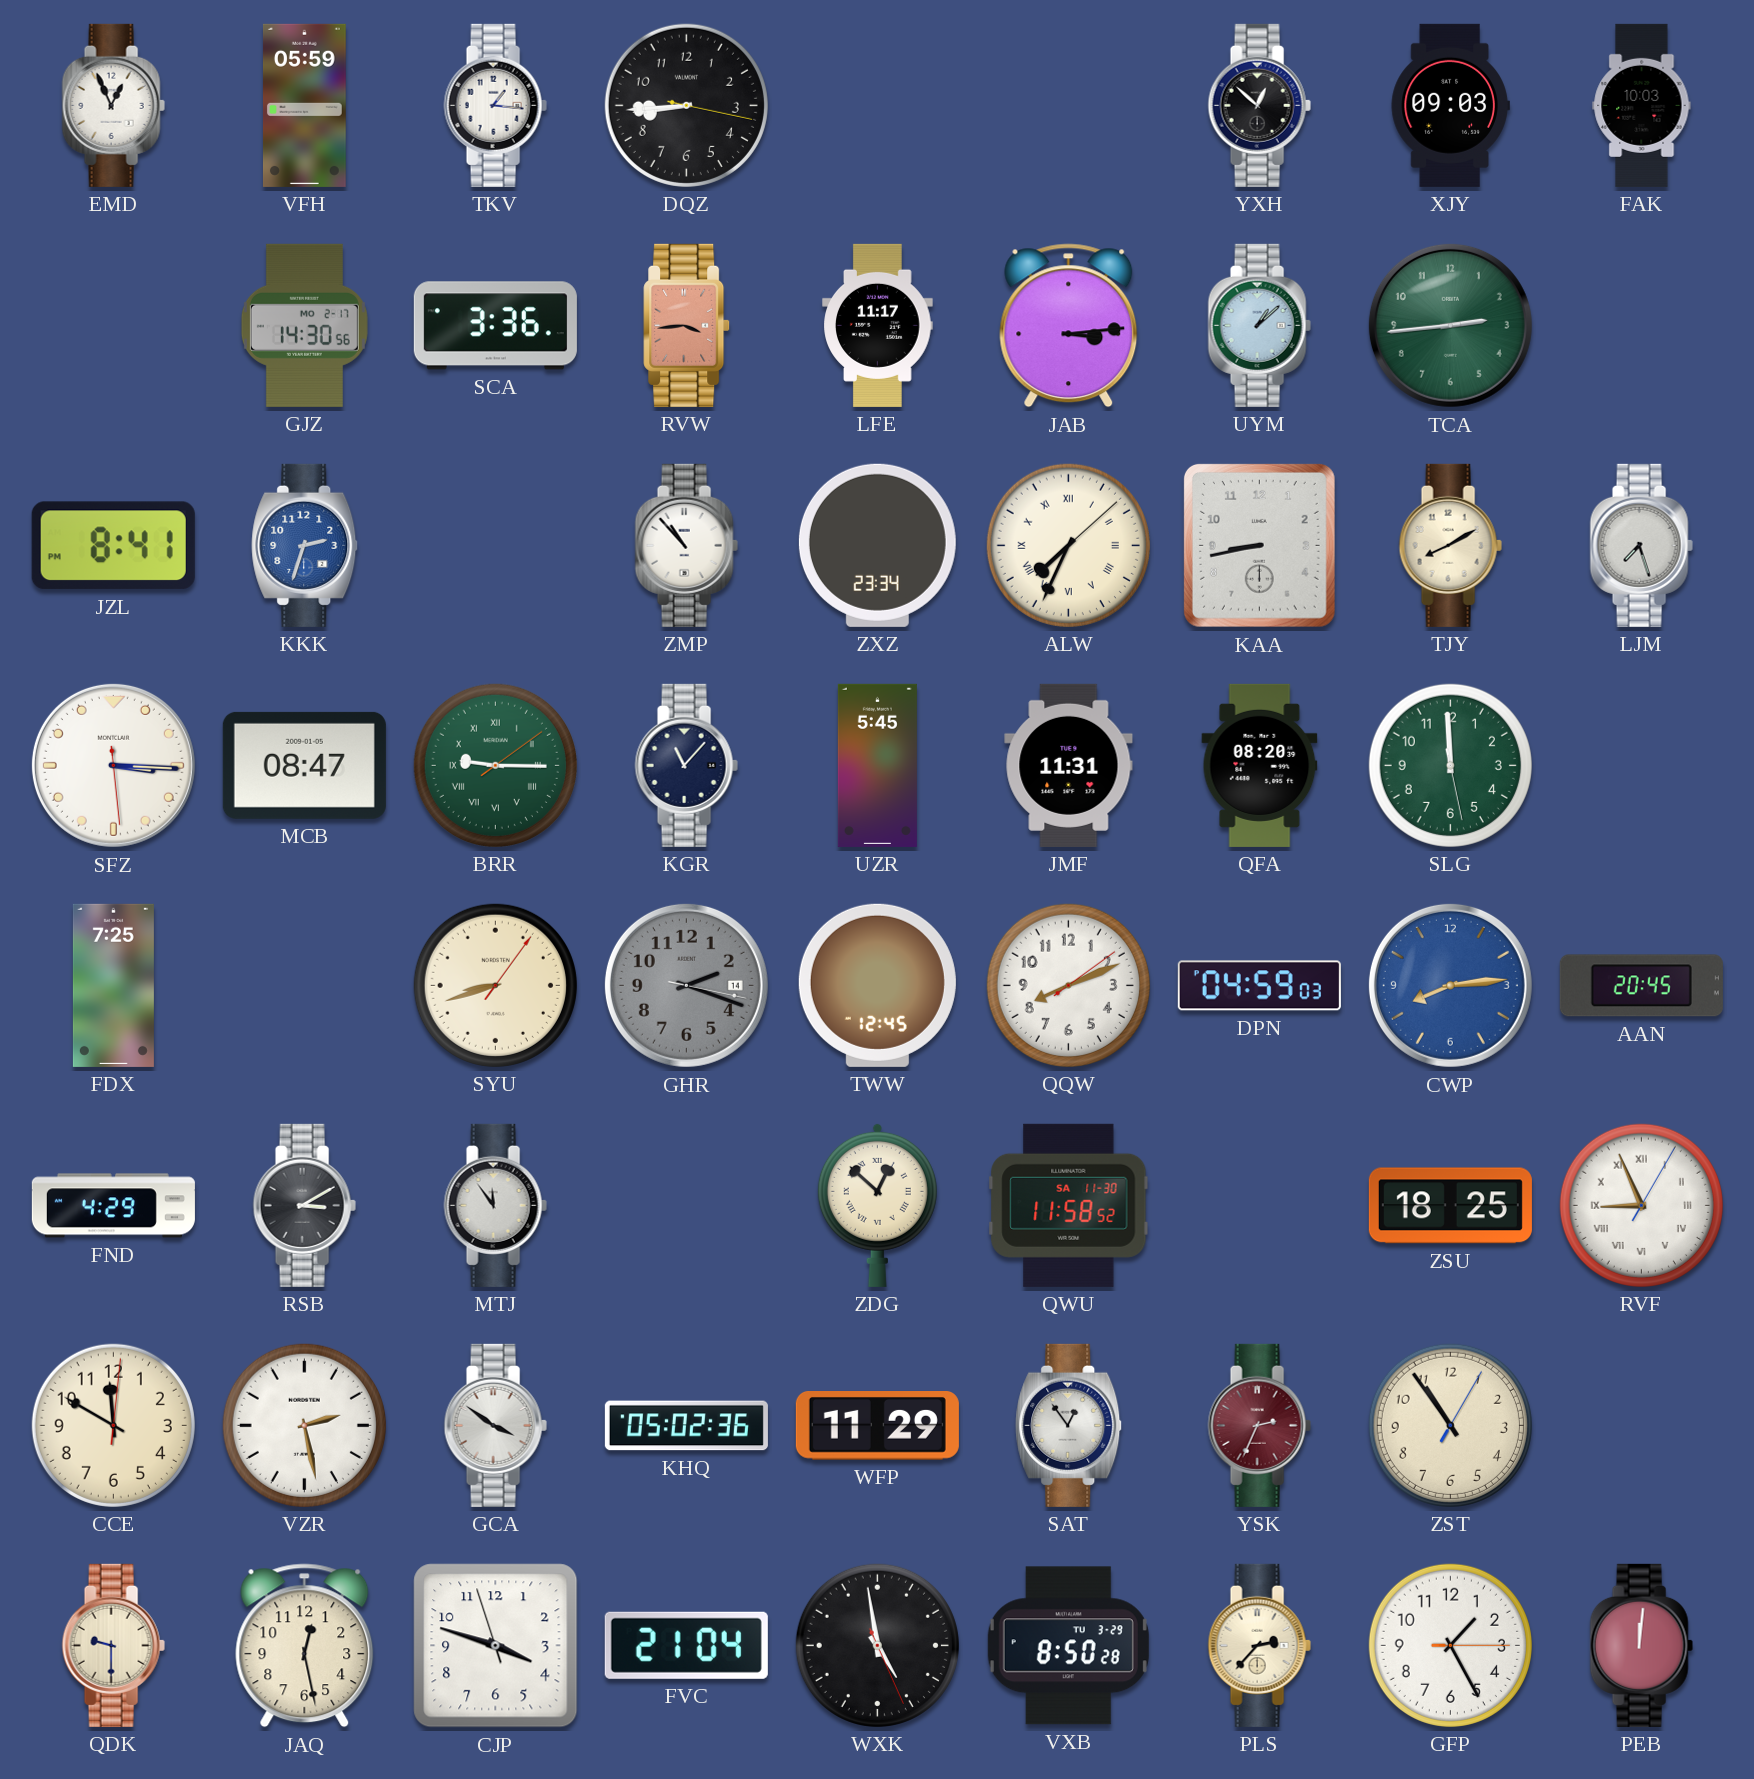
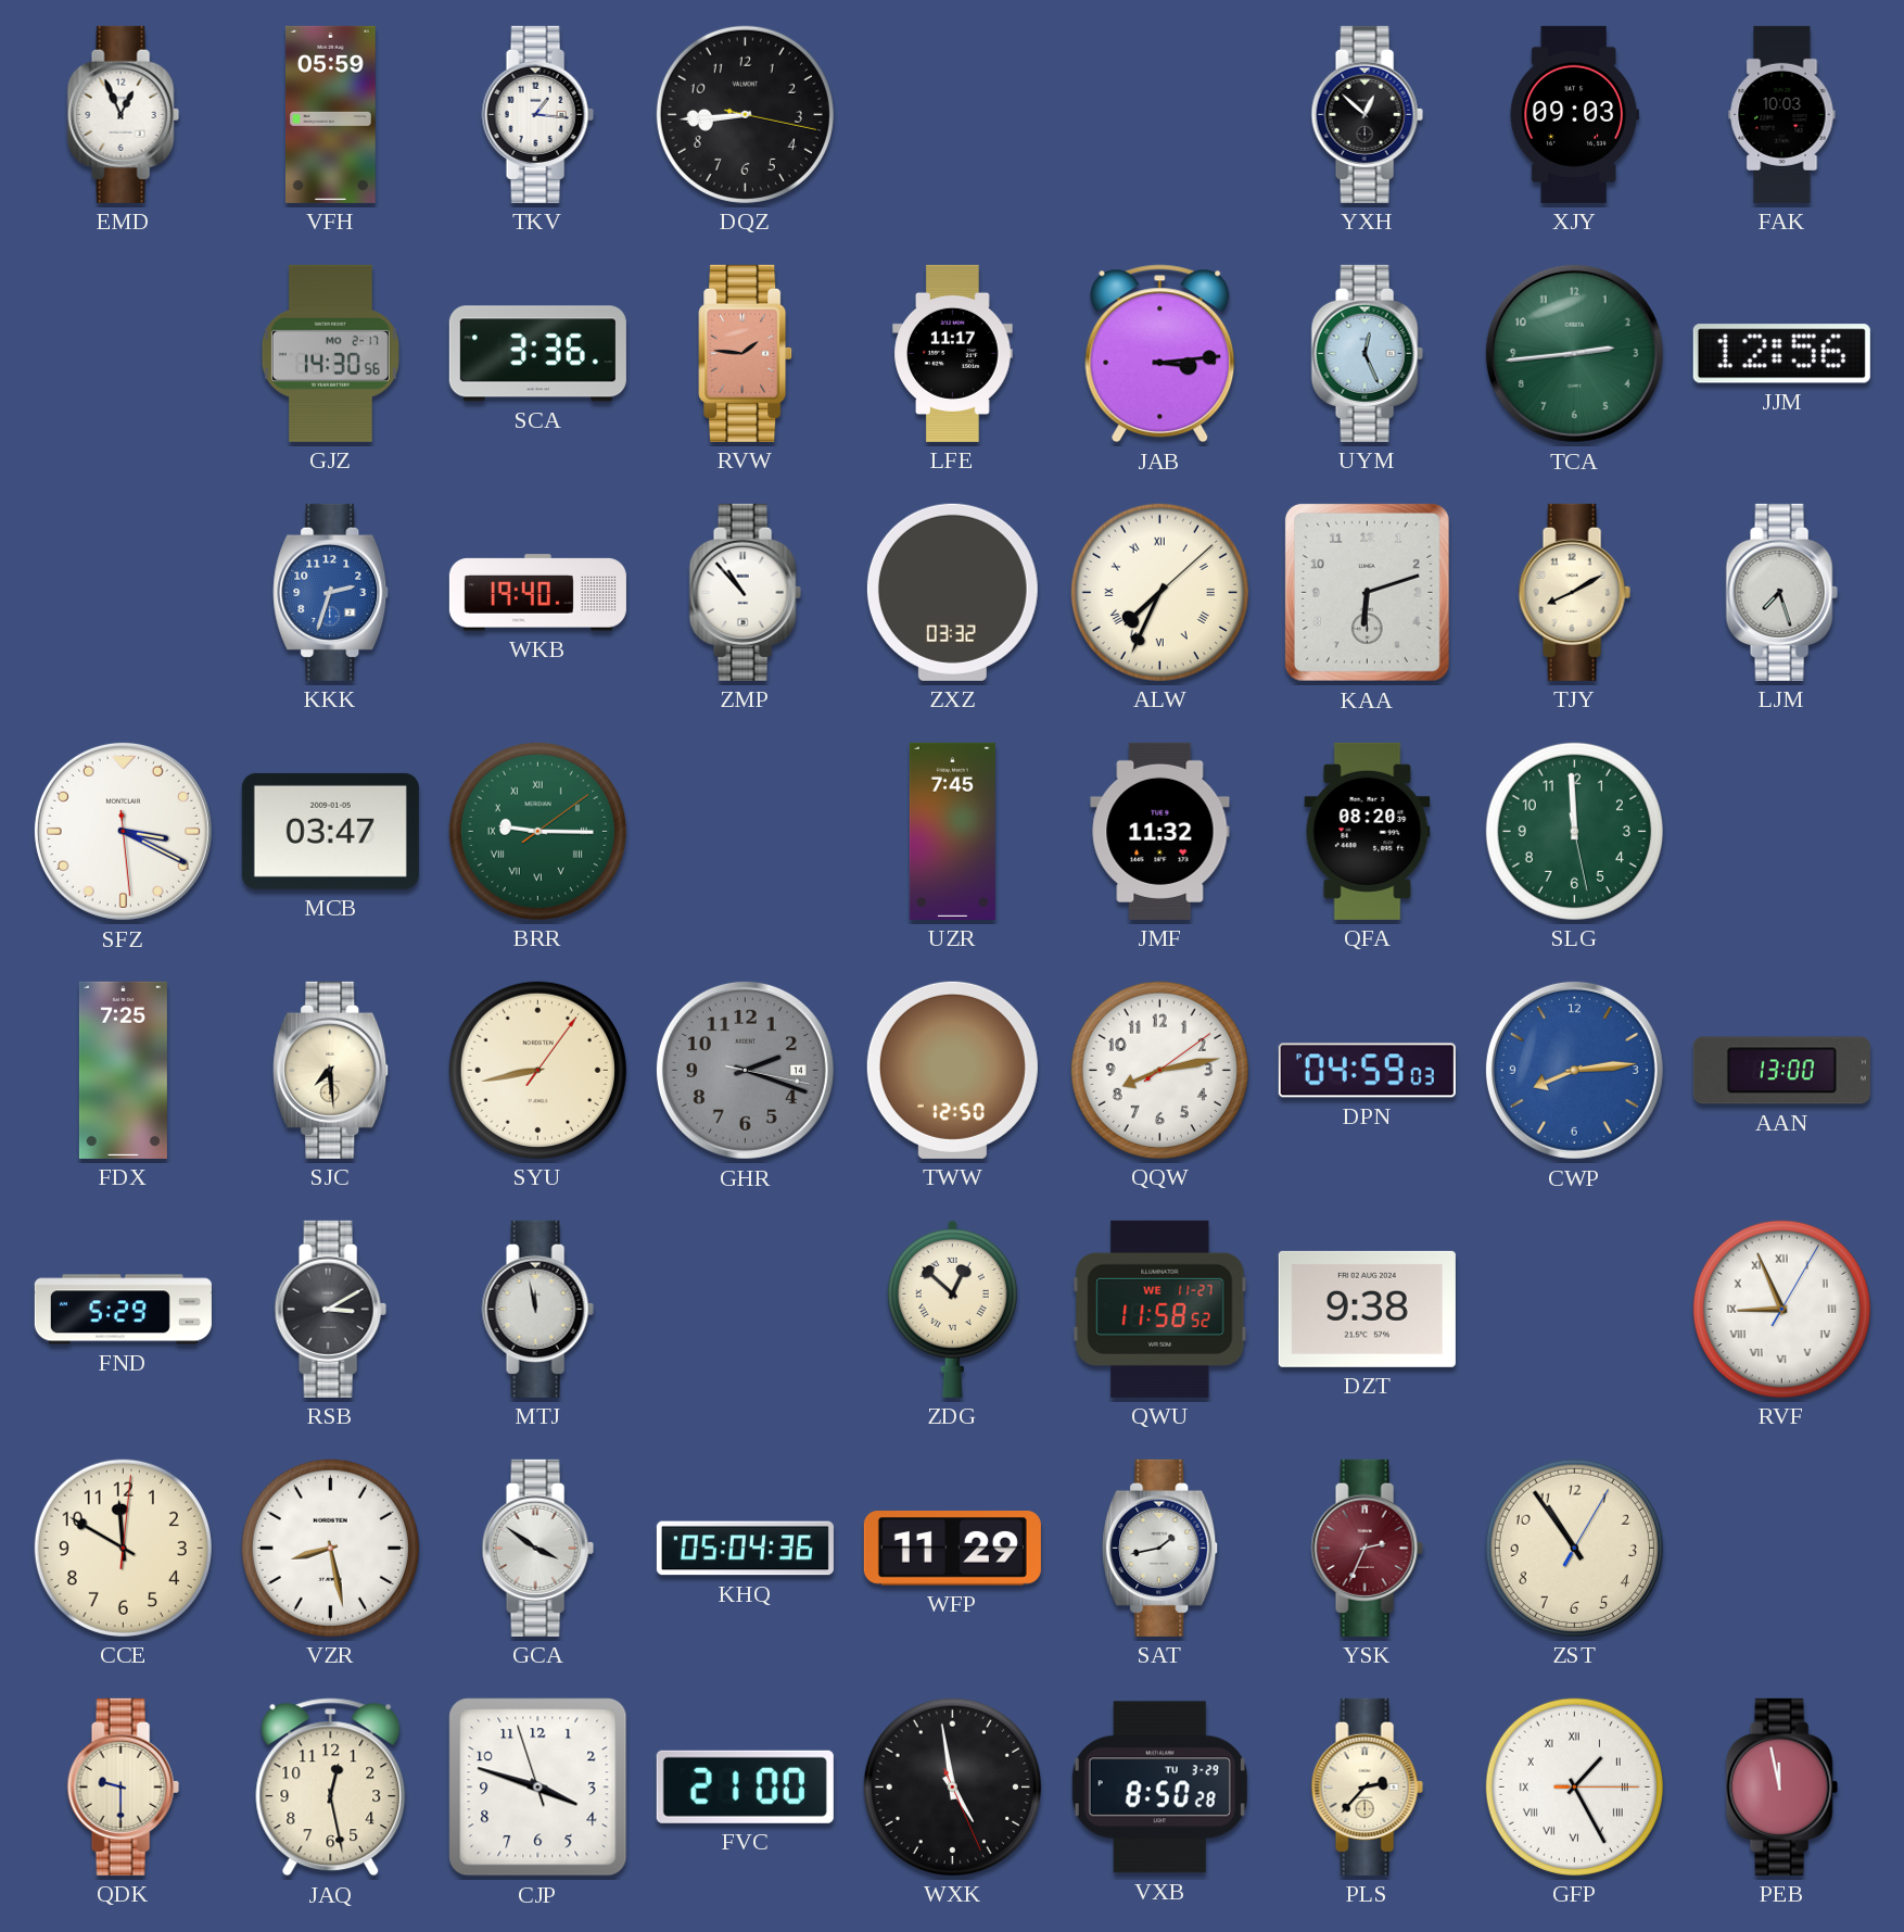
RVW: 3:44 -> 1:46 (746, 353)
UYM: 1:08 -> 12:26 (1367, 353)
JJM: none -> 12:56 (1781, 354)
JZL: 8:41 -> none (113, 546)
WKB: none -> 19:40 (537, 593)
ZXZ: 23:34 -> 03:32 (952, 592)
KAA: 8:43 -> 6:12 (1367, 592)
SFZ: 3:15 -> 3:19 (123, 831)
MCB: 08:47 -> 03:47 (330, 831)
KGR: 11:07 -> none (686, 765)
UZR: 5:45 -> 7:45 (952, 831)
JMF: 11:31 -> 11:32 (1160, 831)
SJC: none -> 7:29 (331, 1070)
SYU: 8:42 -> 8:43 (537, 1070)
TWW: 12:45 -> 12:50 (952, 1070)
QQW: 8:11 -> 8:13 (1159, 1070)
AAN: 20:45 -> 13:00 (1781, 1071)
FND: 4:29 -> 5:29 (123, 1310)
MTJ: 11:54 -> 11:58 (537, 1309)
QWU date: SA 11-30 -> WE 11-27 (1160, 1309)
DZT: none -> 9:38 (1367, 1309)
ZSU: 18:25 -> none (1450, 1206)
VZR: 2:28 -> 8:28 (330, 1548)
KHQ: 05:02 -> 05:04 (745, 1549)
SAT: 12:54 -> 1:43 (1160, 1548)
FVC: 21:04 -> 21:00 (745, 1786)
GFP numerals: Arabic -> Roman (1574, 1786)
PEB: 12:01 -> 11:58 (1781, 1786)
